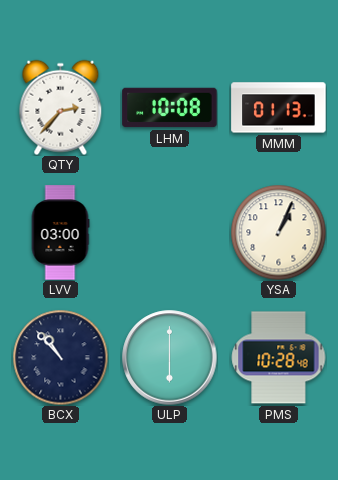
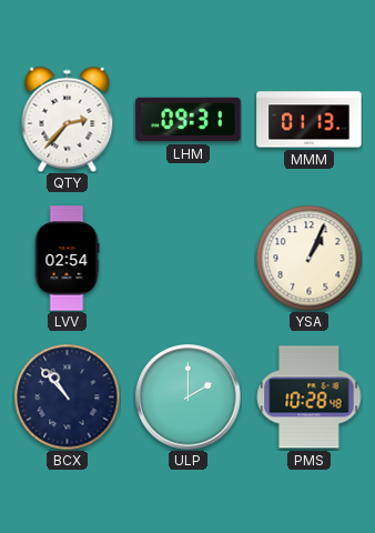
LHM: 10:08 -> 09:31 (189, 120)
LVV: 03:00 -> 02:54 (67, 259)
ULP: 6:00 -> 2:00 (189, 398)
